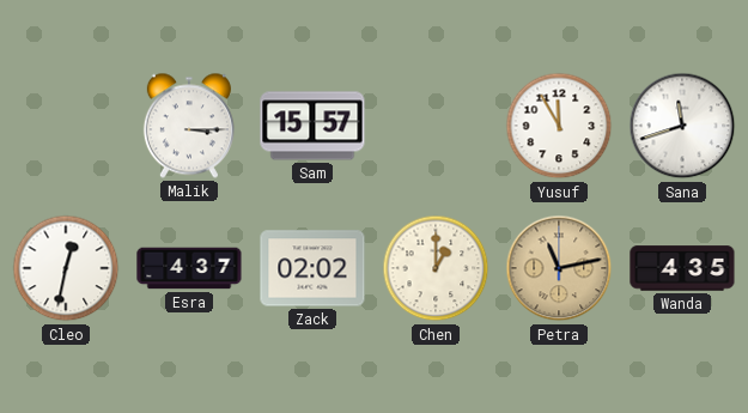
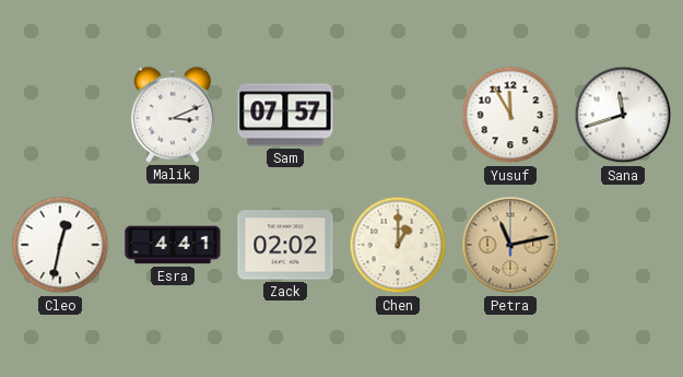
Malik: 3:15 -> 3:11 (173, 115)
Sam: 15:57 -> 07:57 (285, 115)
Esra: 4:37 -> 4:41 (173, 245)
Wanda: 4:35 -> none (682, 268)
